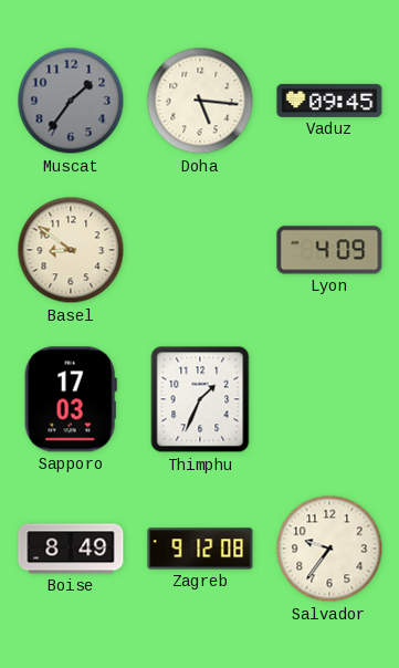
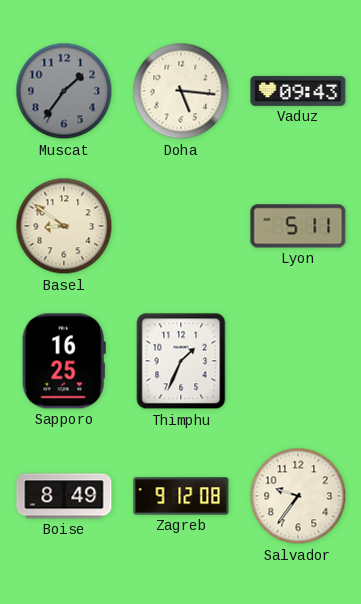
Vaduz: 09:45 -> 09:43 (298, 91)
Lyon: 4:09 -> 5:11 (298, 226)
Sapporo: 17:03 -> 16:25 (64, 361)
